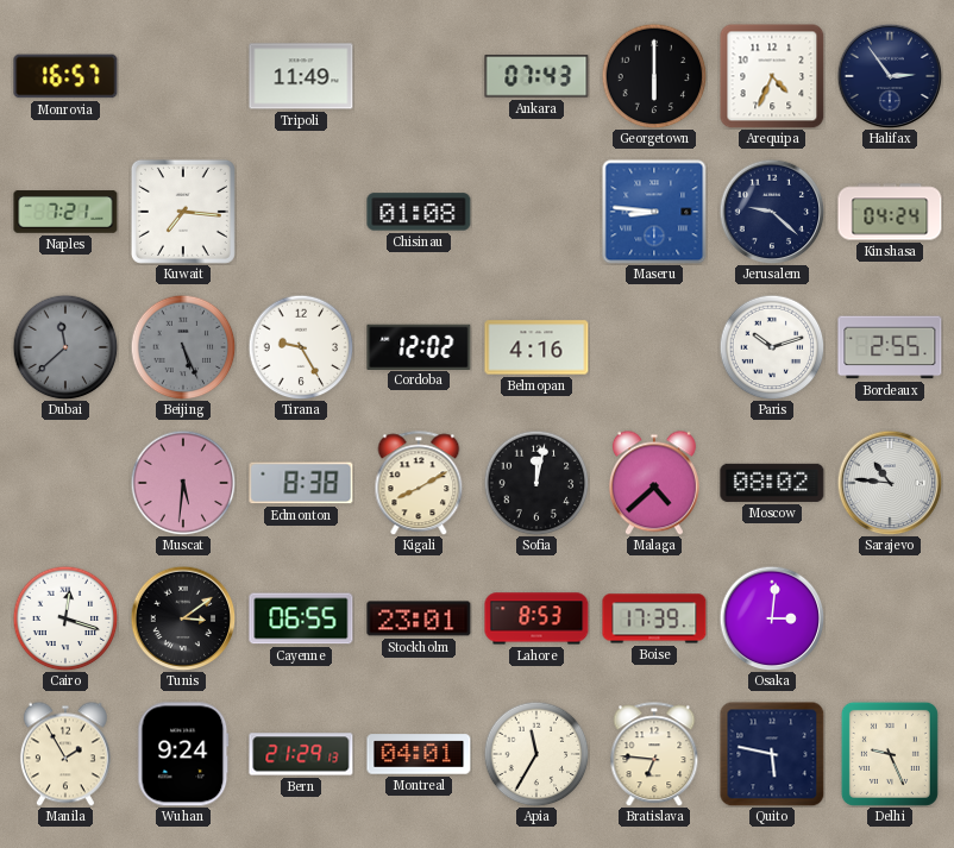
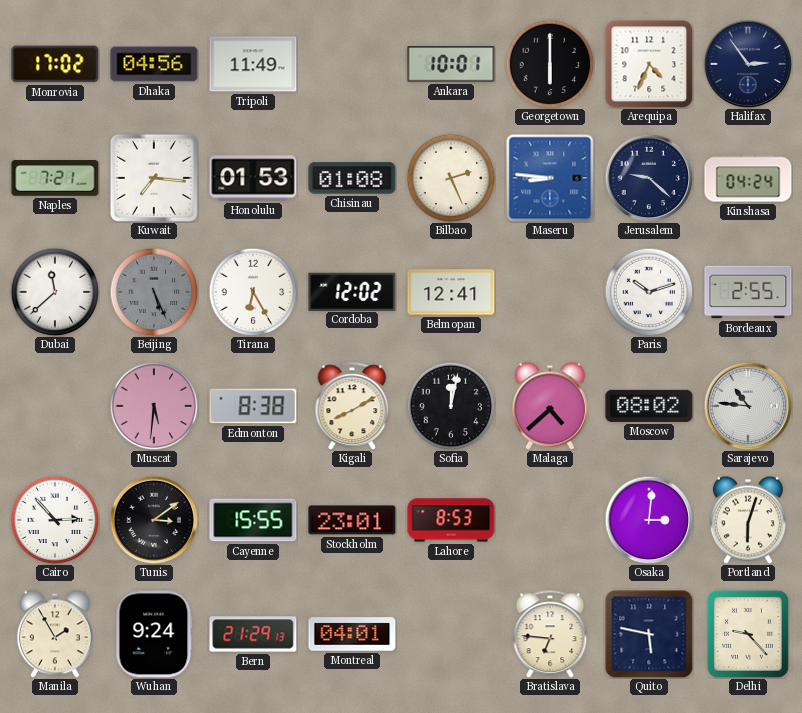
Monrovia: 16:57 -> 17:02 (55, 64)
Dhaka: none -> 04:56 (154, 64)
Ankara: 07:43 -> 10:01 (451, 64)
Honolulu: none -> 01:53 (253, 178)
Bilbao: none -> 2:26 (451, 178)
Dubai dial: grey -> white (55, 292)
Tirana: 9:25 -> 6:25 (253, 292)
Belmopan: 4:16 -> 12:41 (451, 292)
Cairo: 12:18 -> 2:53 (55, 520)
Cayenne: 06:55 -> 15:55 (253, 520)
Boise: 17:39 -> none (654, 618)
Portland: none -> 6:03 (748, 520)
Apia: 11:35 -> none (536, 754)
Delhi: 9:26 -> 9:23 (748, 634)
